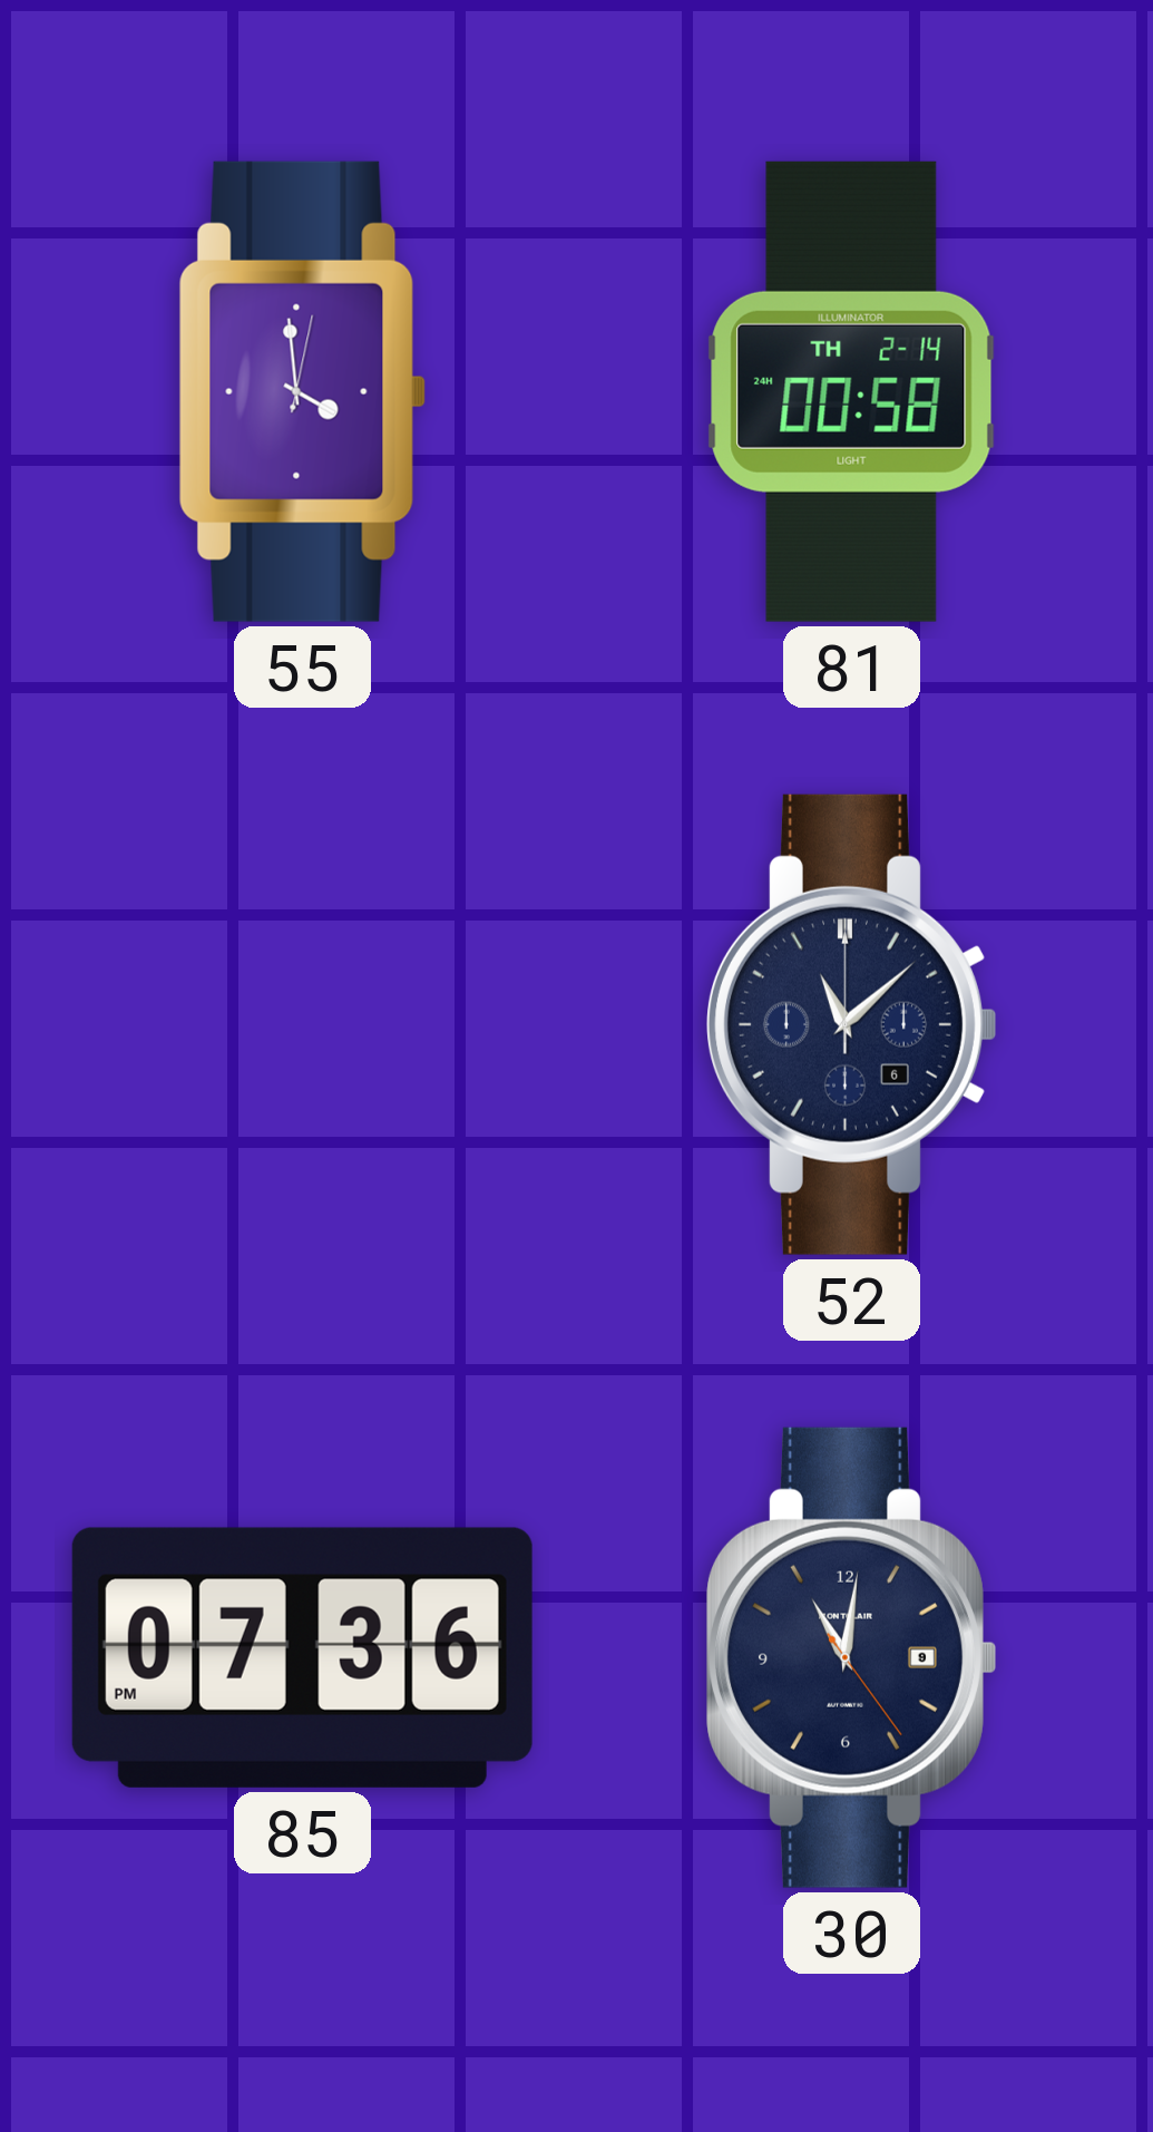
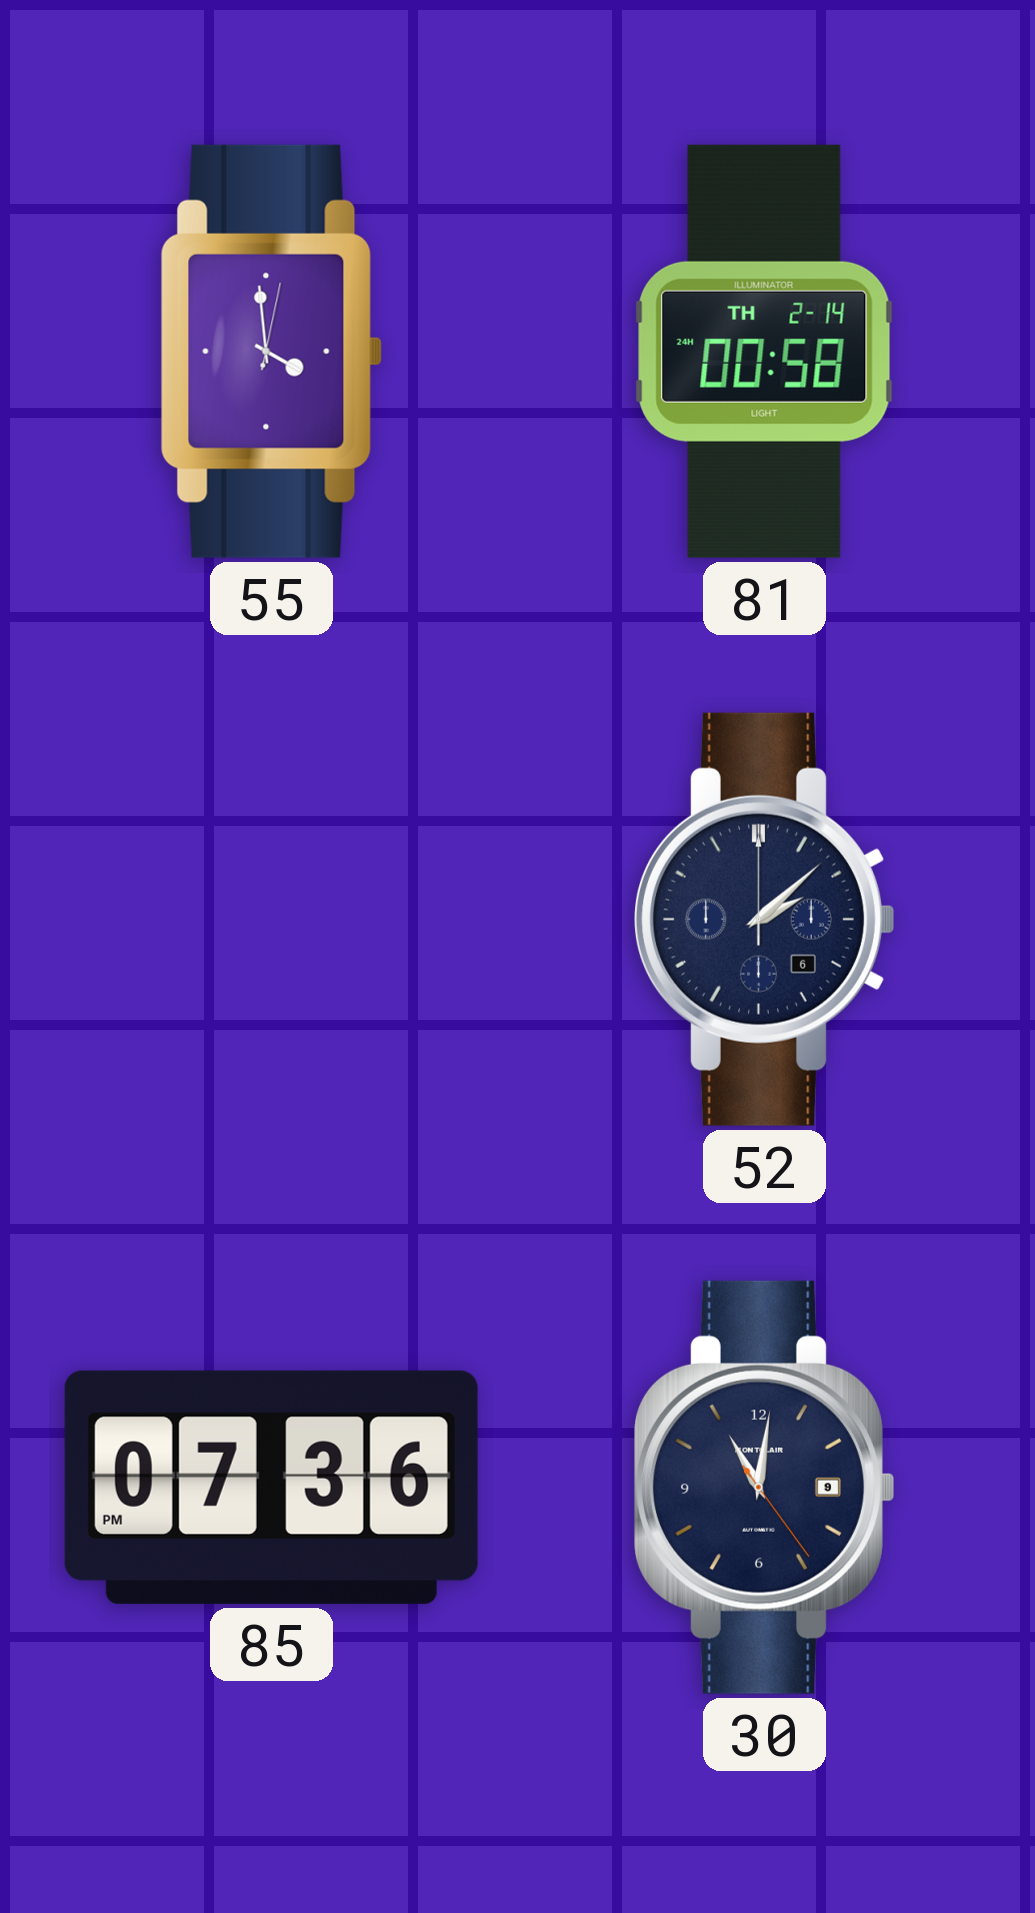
52: 11:08 -> 2:08 (765, 919)
